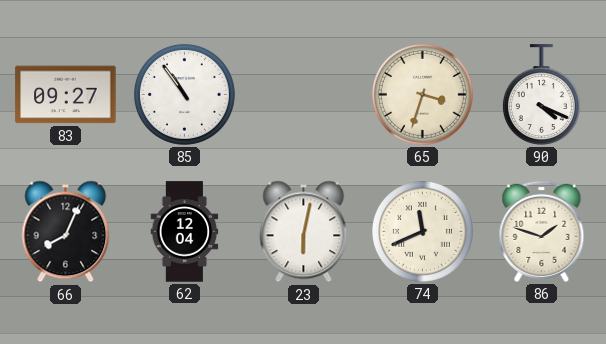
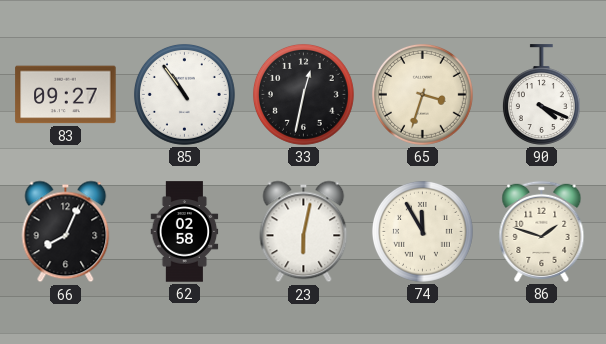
33: none -> 12:32 (303, 94)
62: 12:04 -> 02:58 (185, 232)
74: 11:41 -> 11:55 (422, 231)
